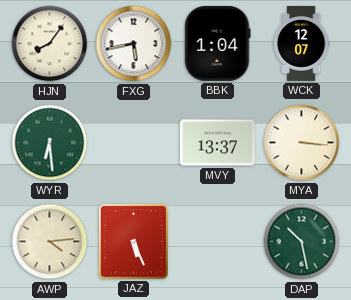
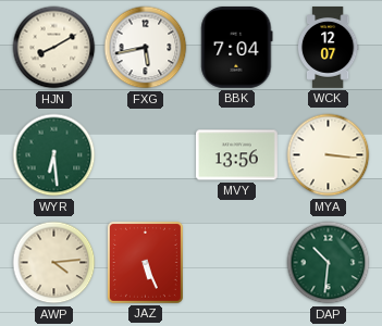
HJN: 8:06 -> 8:10 (54, 48)
BBK: 1:04 -> 7:04 (237, 47)
MVY: 13:37 -> 13:56 (237, 155)
DAP: 10:28 -> 10:31 (329, 263)
